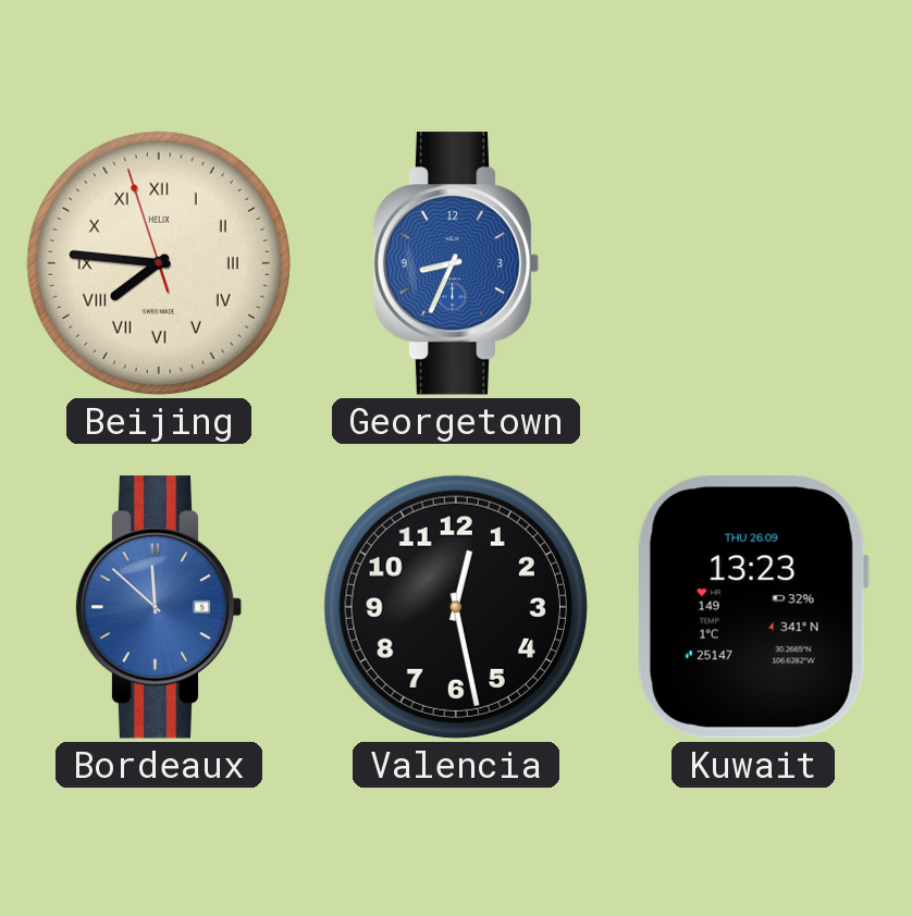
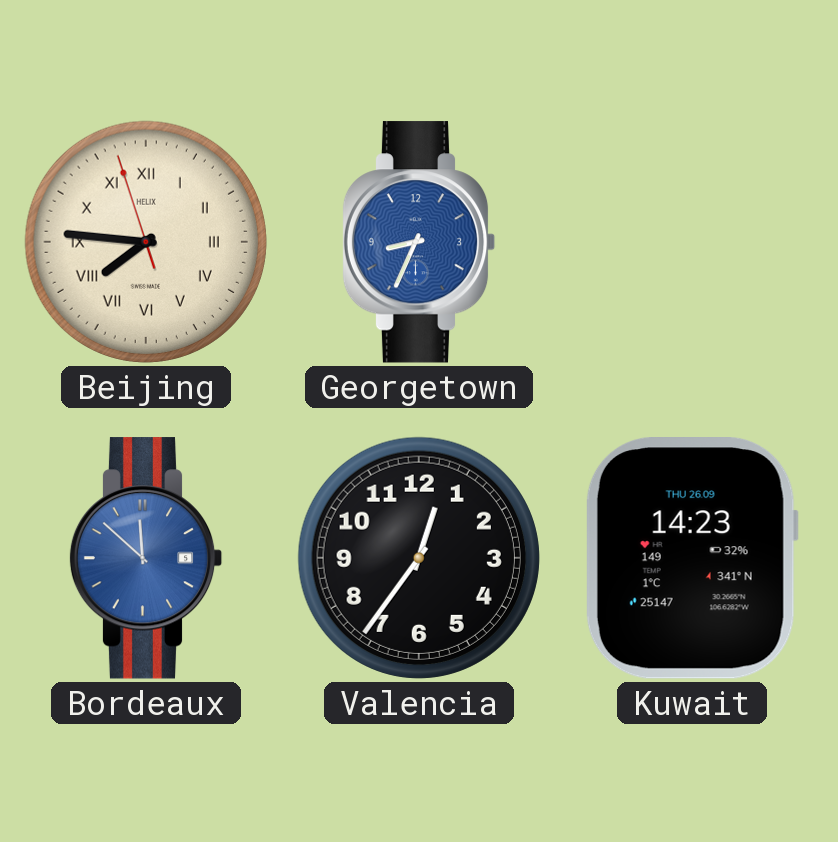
Valencia: 12:28 -> 12:36 (419, 558)
Kuwait: 13:23 -> 14:23 (692, 559)
